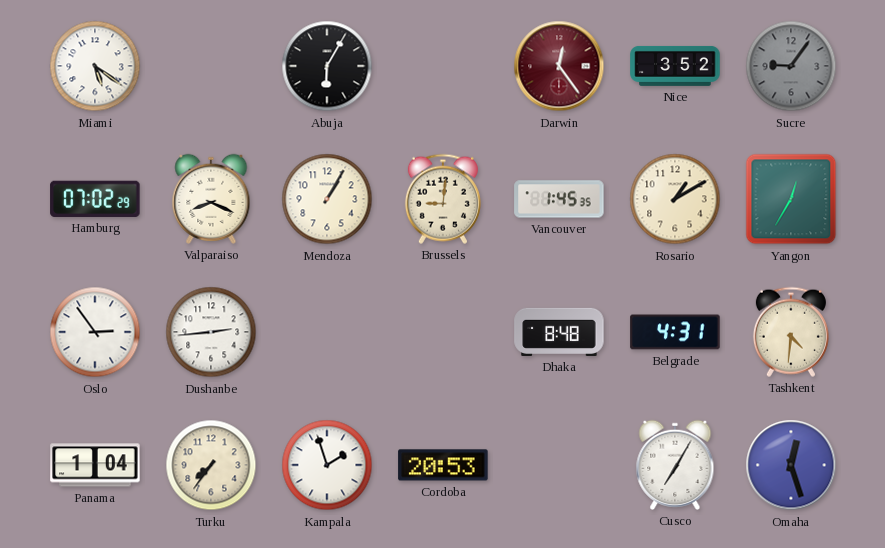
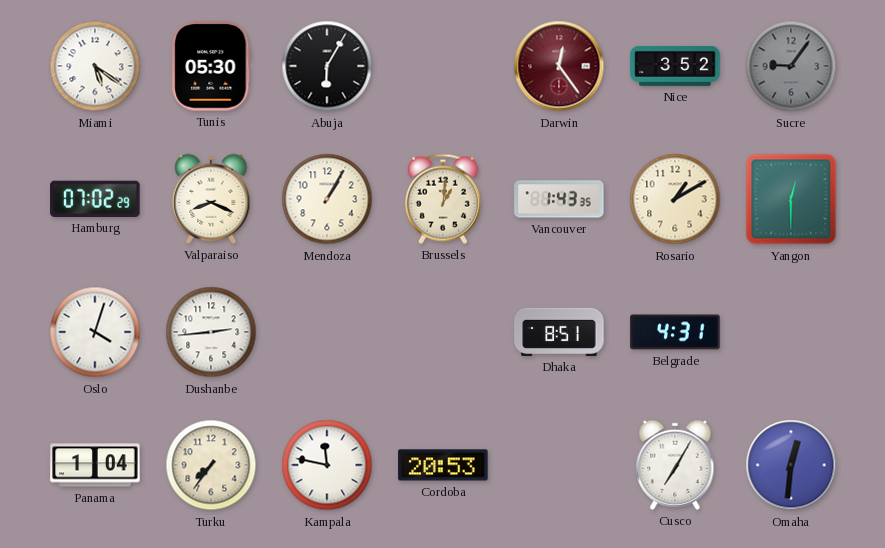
Tunis: none -> 05:30 (211, 66)
Brussels: 9:01 -> 1:01 (443, 199)
Vancouver: 1:45 -> 1:43 (559, 199)
Yangon: 12:35 -> 12:30 (791, 199)
Oslo: 2:54 -> 4:03 (95, 332)
Dhaka: 8:48 -> 8:51 (559, 332)
Tashkent: 4:31 -> none (791, 332)
Kampala: 1:57 -> 11:47 (327, 465)
Omaha: 12:27 -> 12:31 (791, 465)
